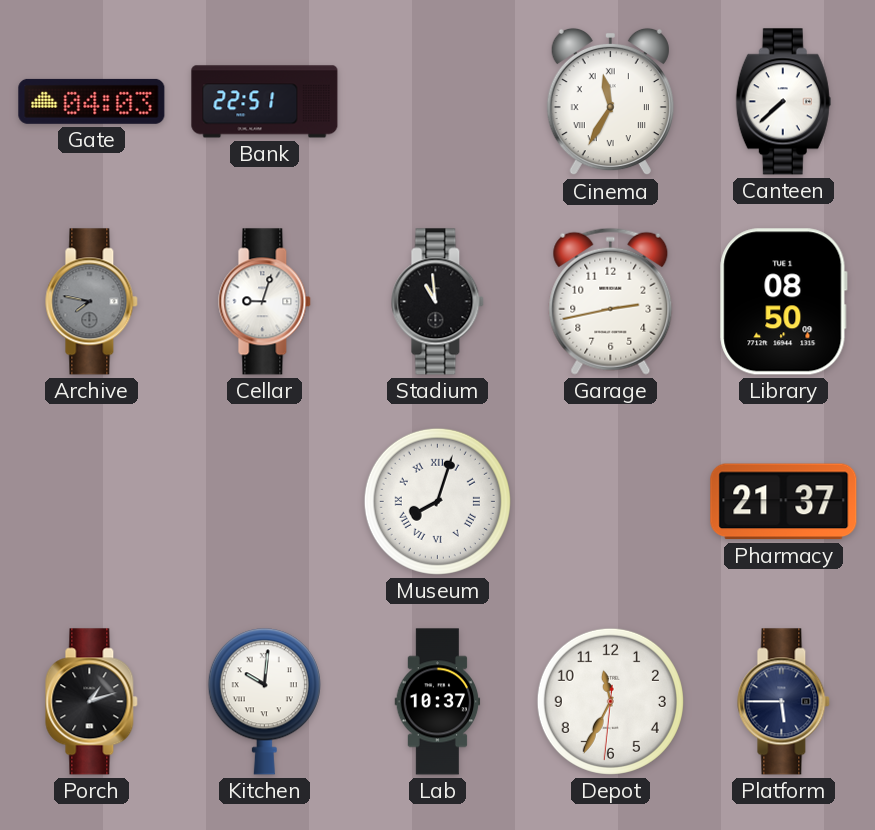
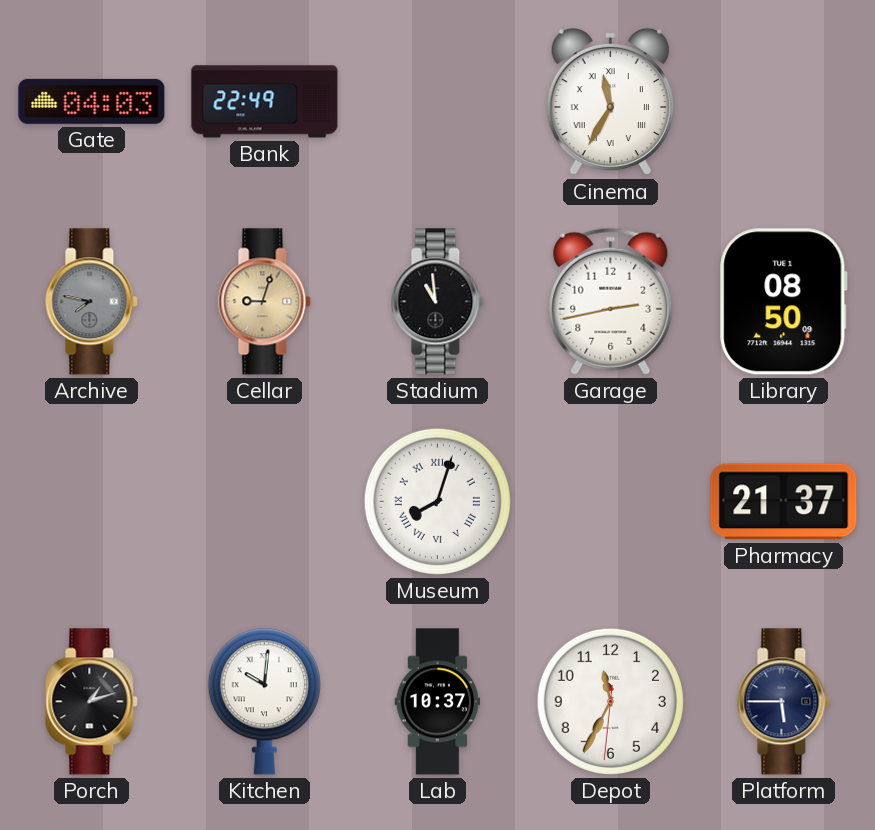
Bank: 22:51 -> 22:49 (265, 102)
Canteen: 7:38 -> none (783, 102)
Cellar dial: white -> champagne (265, 302)
